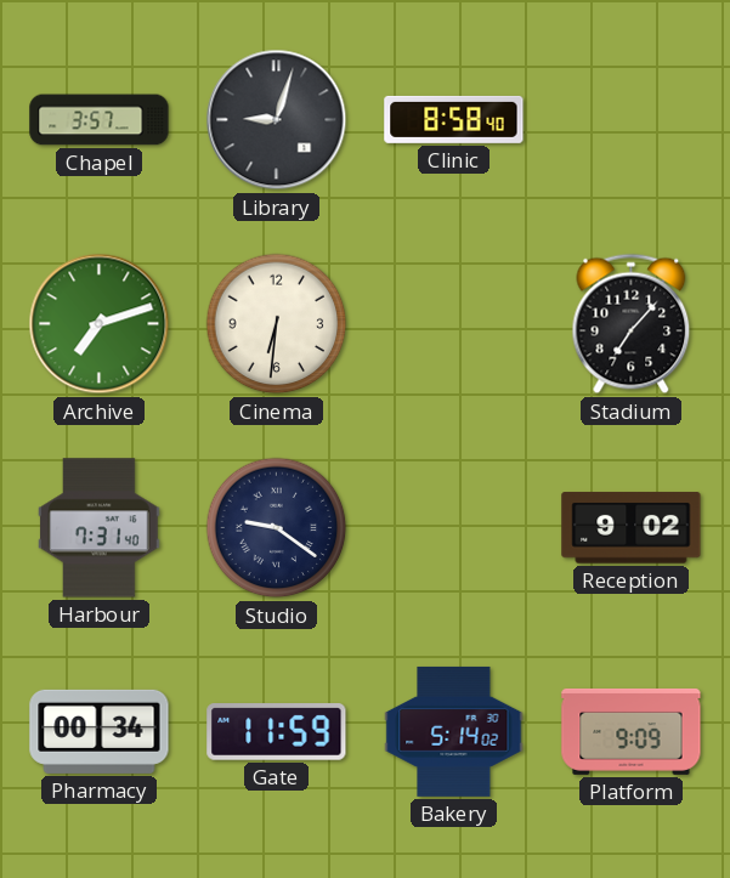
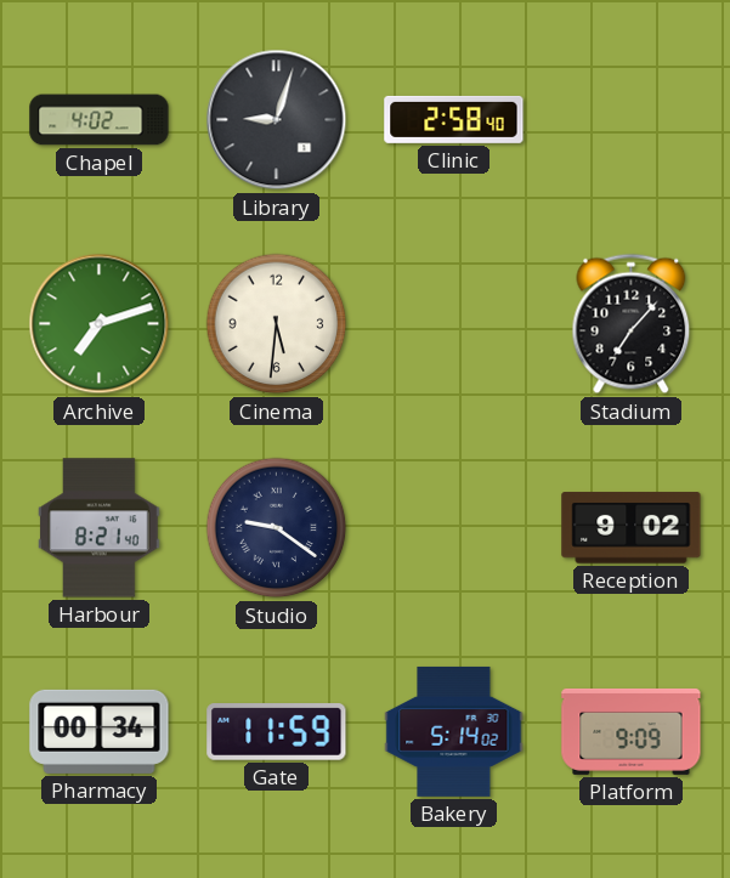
Chapel: 3:57 -> 4:02 (100, 120)
Clinic: 8:58 -> 2:58 (454, 119)
Cinema: 6:31 -> 5:31 (277, 324)
Harbour: 7:31 -> 8:21 (100, 528)
